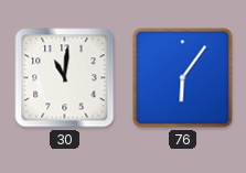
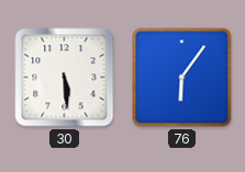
30: 11:01 -> 5:29 (65, 78)
